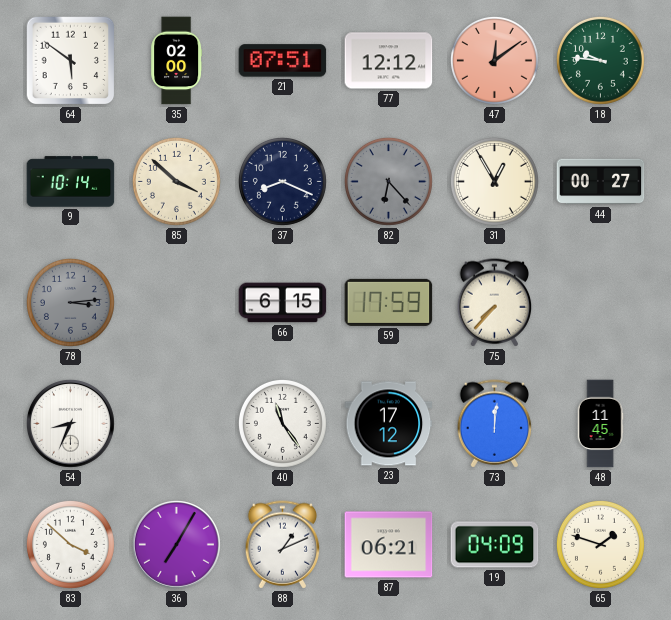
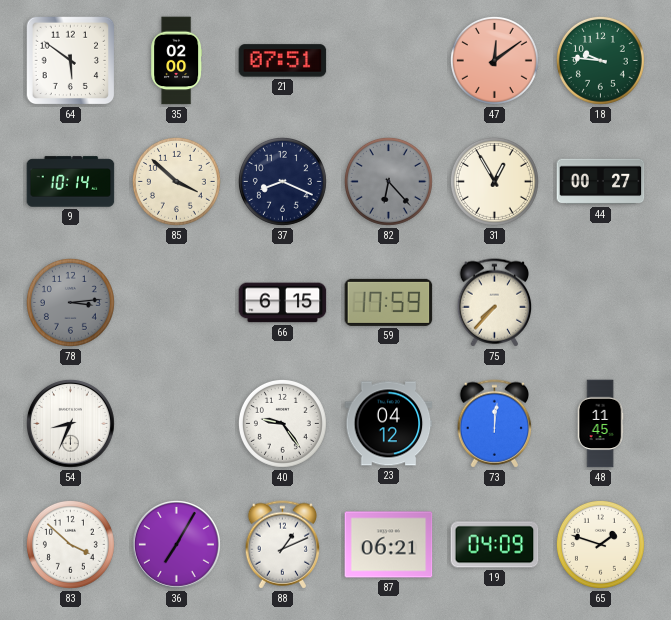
77: 12:12 -> none (389, 61)
40: 11:24 -> 9:24 (282, 423)
23: 17:12 -> 04:12 (389, 424)
